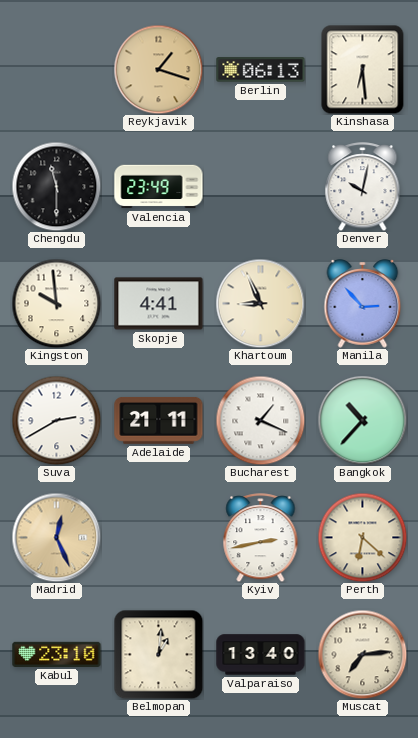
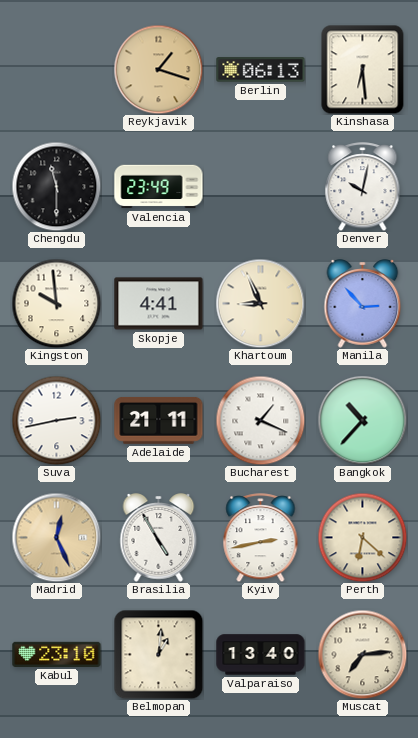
Suva: 2:40 -> 2:43 (56, 420)
Brasilia: none -> 4:55 (159, 538)
